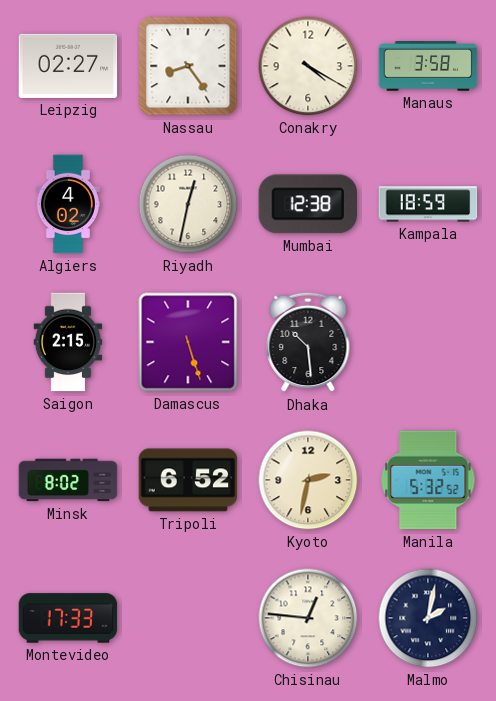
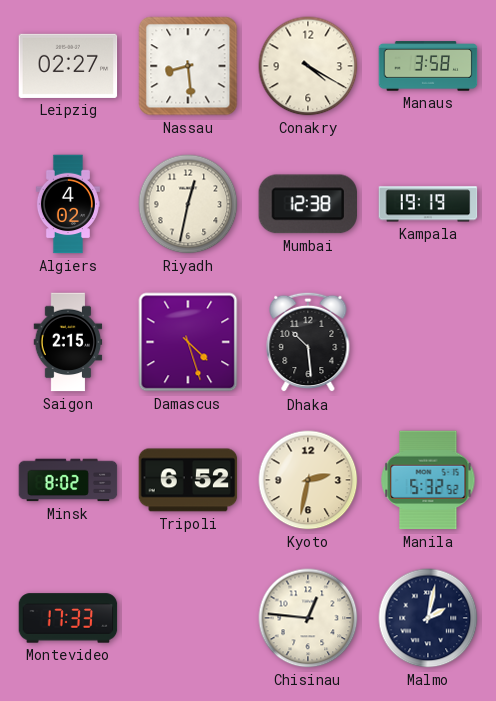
Nassau: 8:24 -> 8:29 (188, 66)
Kampala: 18:59 -> 19:19 (428, 204)
Damascus: 5:27 -> 4:27 (188, 342)
